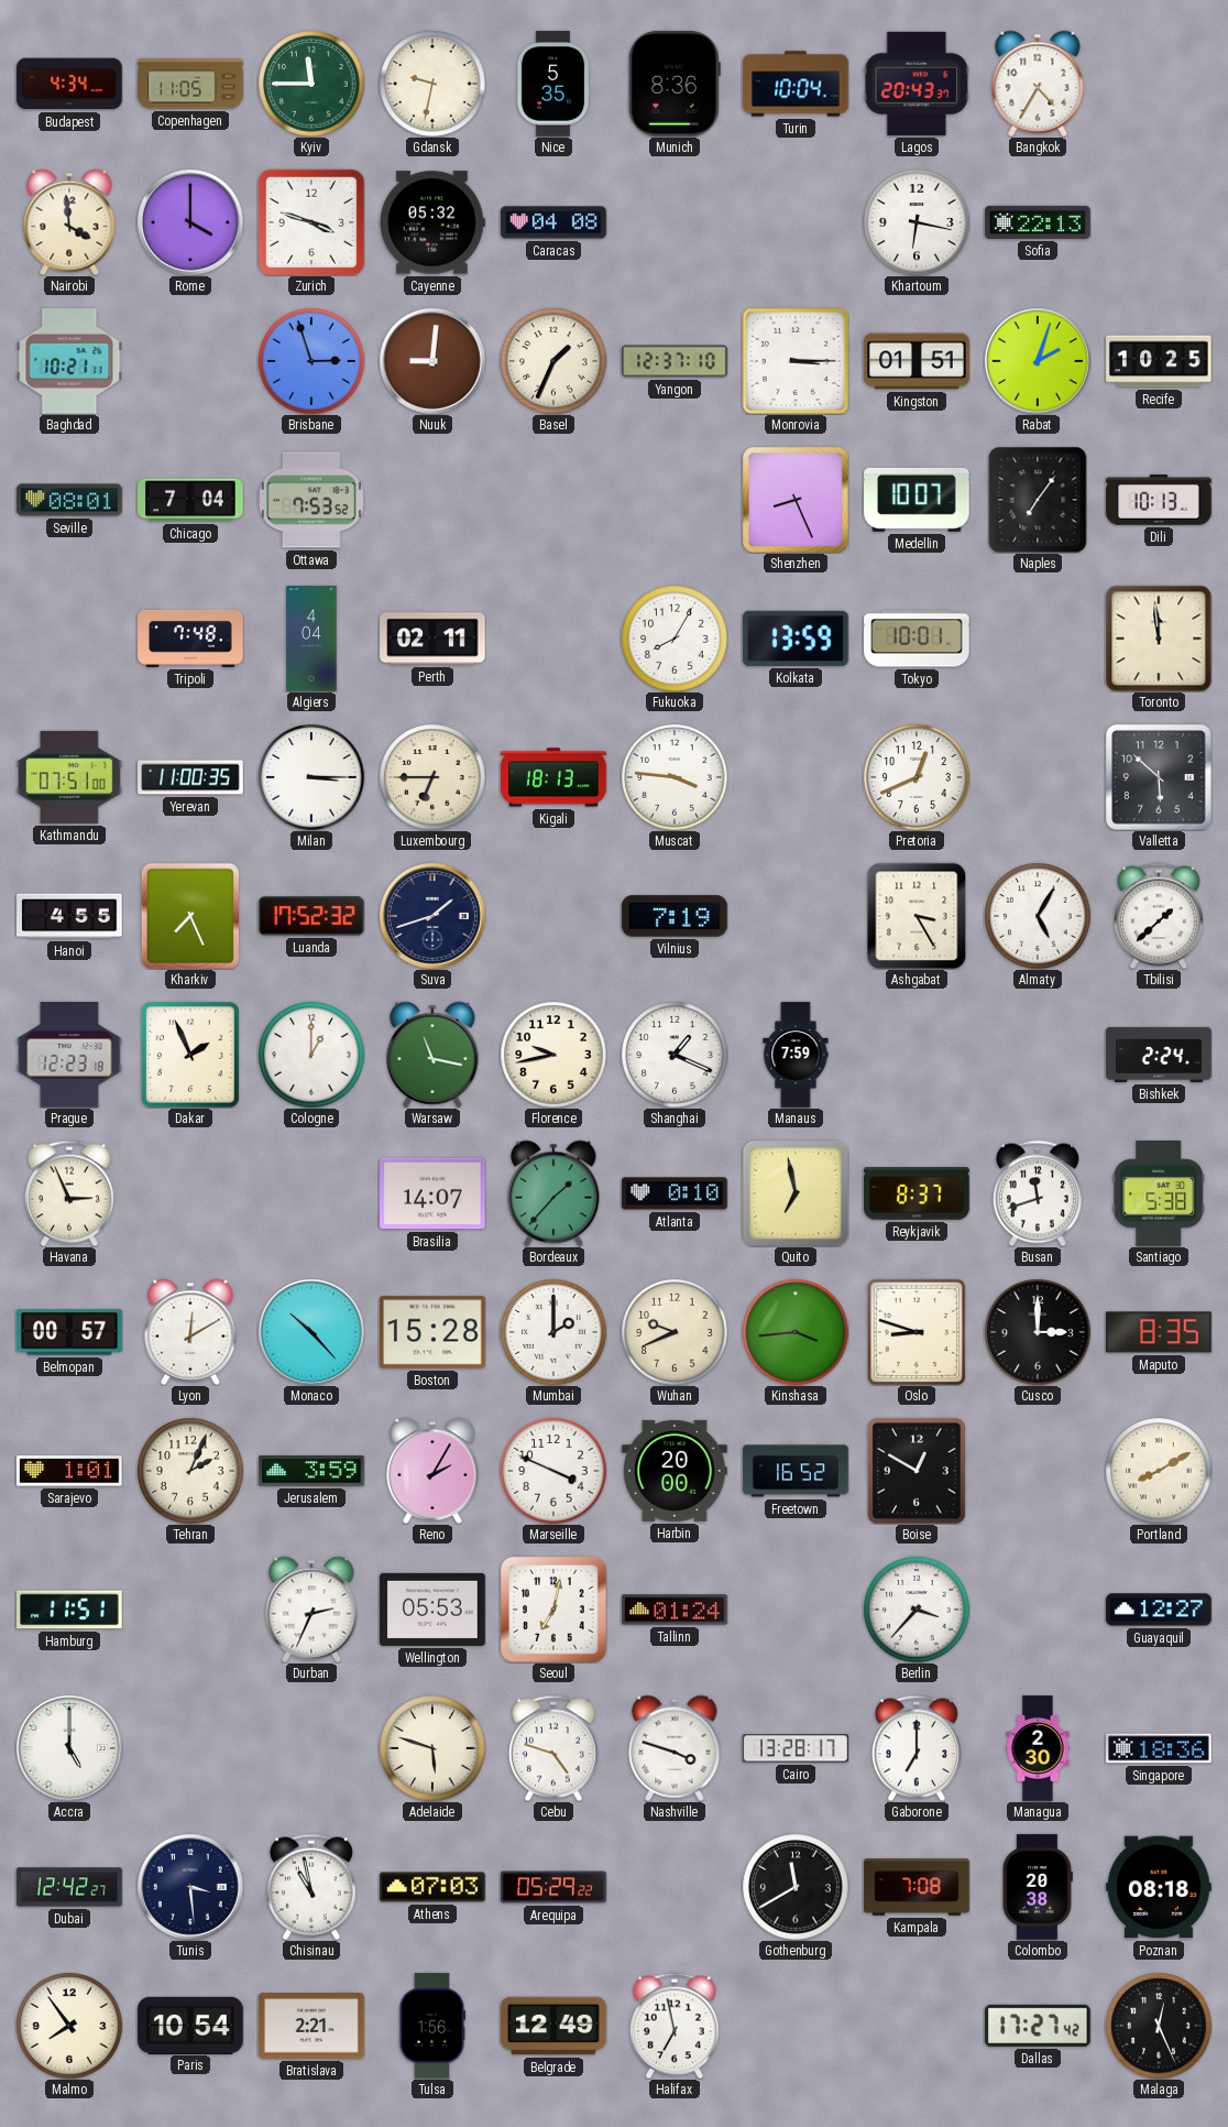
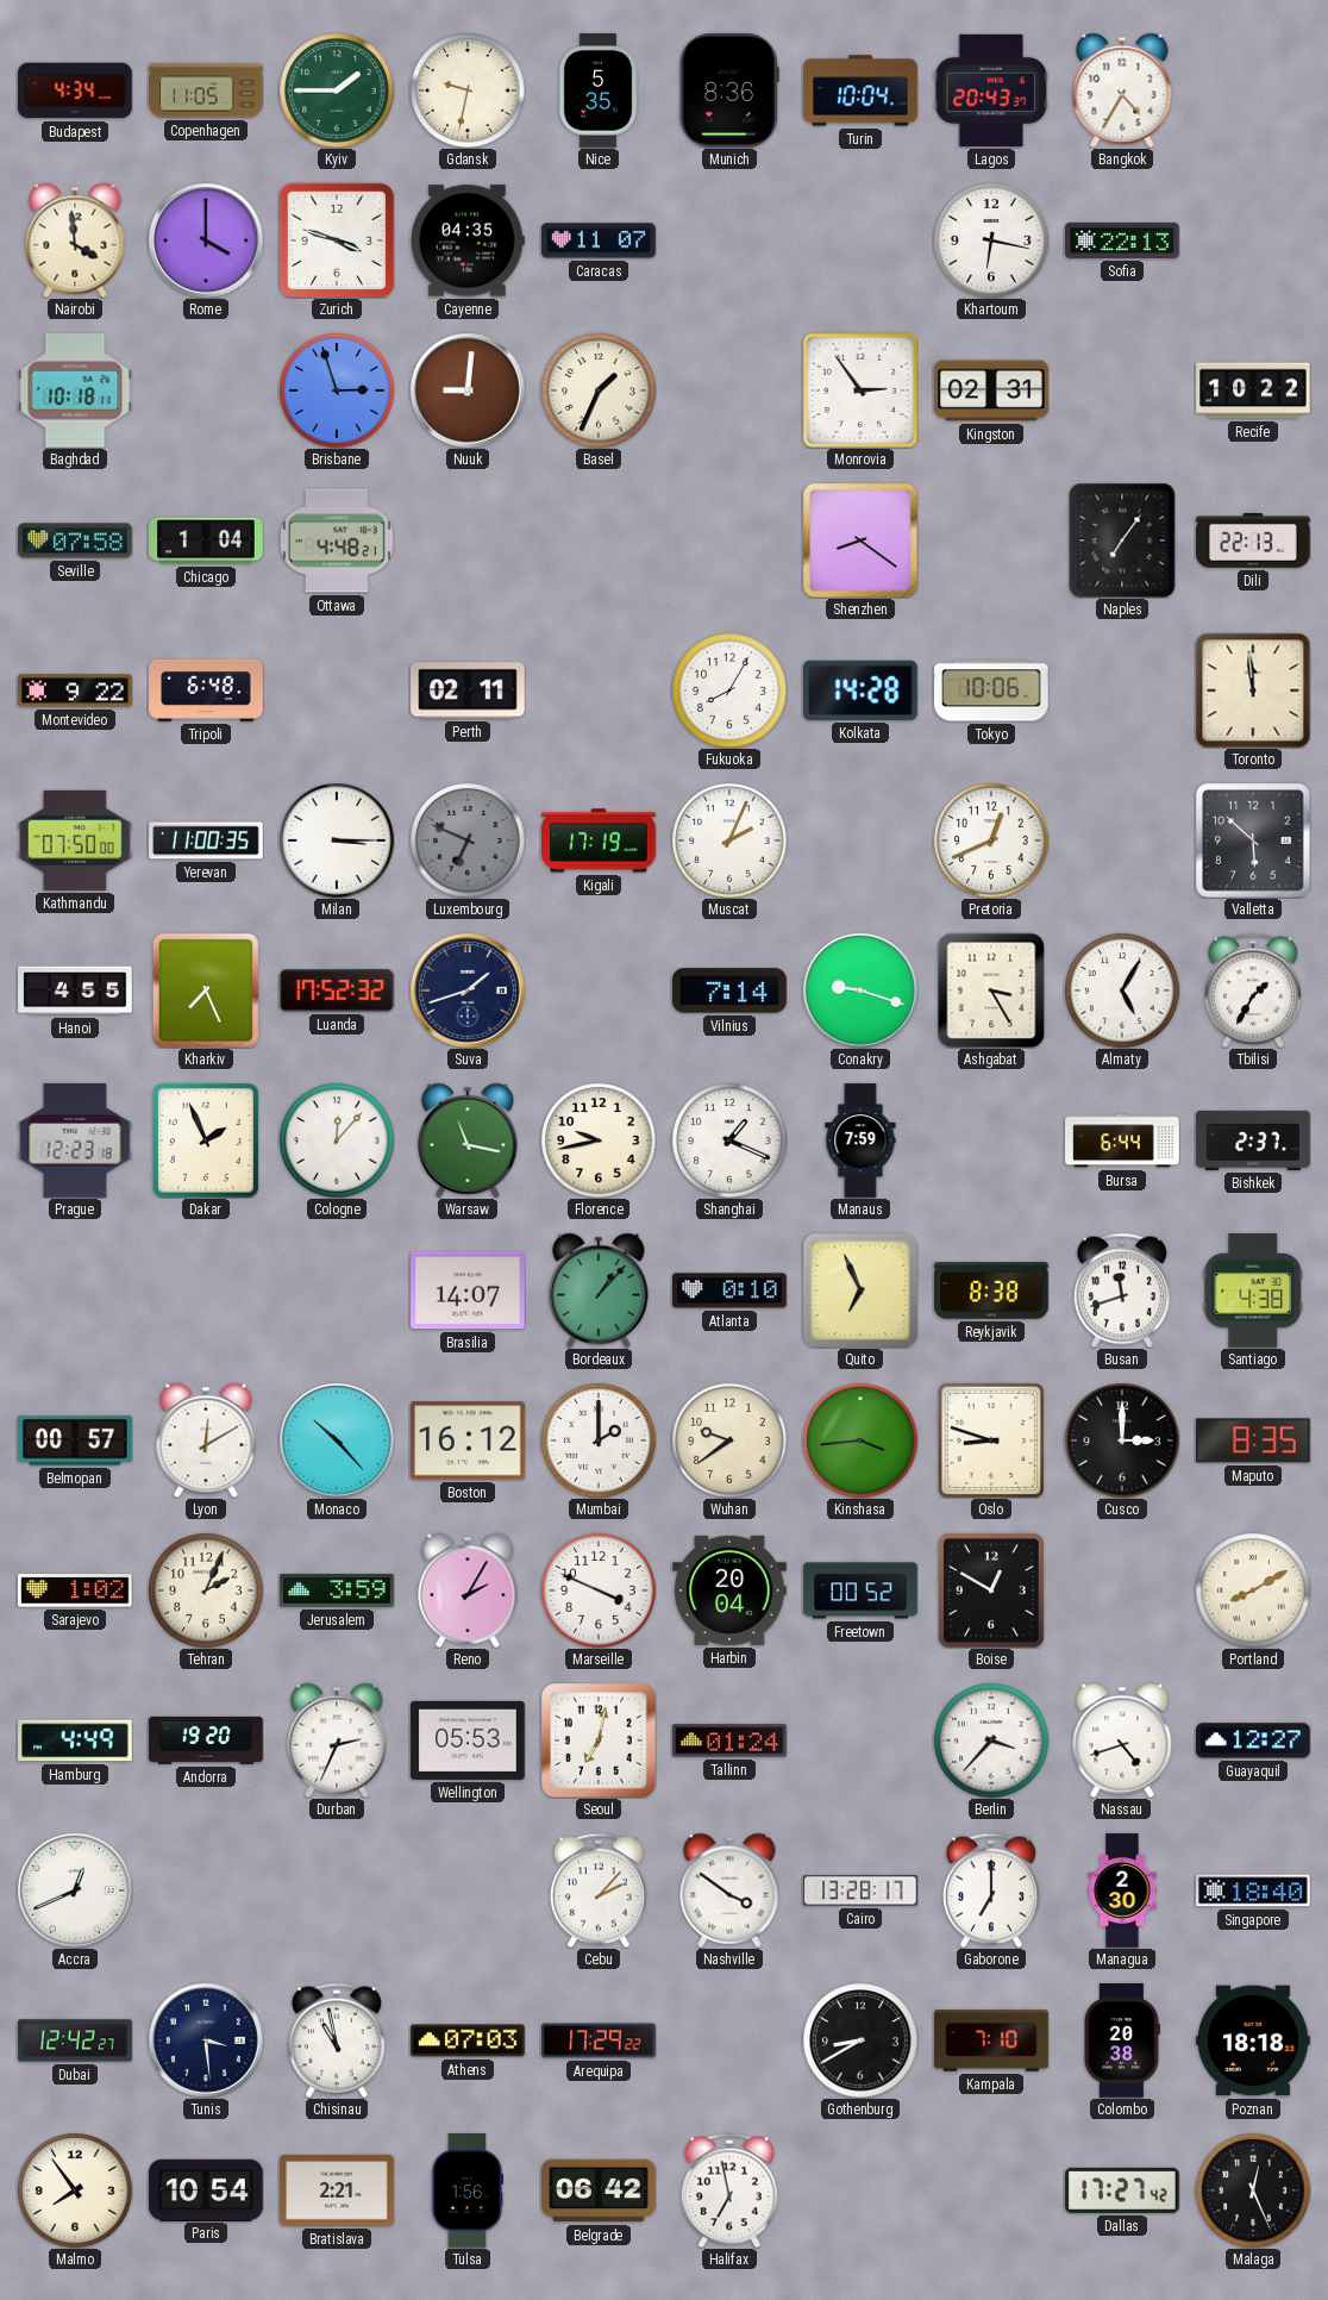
Kyiv: 11:45 -> 1:45 (337, 90)
Cayenne: 05:32 -> 04:35 (469, 240)
Caracas: 04:08 -> 11:07 (599, 240)
Baghdad: 10:21 -> 10:18 (75, 390)
Yangon: 12:37 -> none (675, 361)
Monrovia: 3:15 -> 2:54 (860, 390)
Kingston: 01:51 -> 02:31 (991, 390)
Rabat: 2:03 -> none (1039, 362)
Recife: 10:25 -> 10:22 (1253, 390)
Seville: 08:01 -> 07:58 (75, 540)
Chicago: 7:04 -> 1:04 (206, 540)
Ottawa: 7:53 -> 4:48 (337, 540)
Shenzhen: 8:26 -> 8:21 (862, 542)
Medellin: 10:07 -> none (917, 500)
Dili: 10:13 -> 22:13 (1253, 542)
Montevideo: none -> 9:22 (75, 690)
Tripoli: 7:48 -> 6:48 (206, 690)
Algiers: 4:04 -> none (311, 639)
Kolkata: 13:59 -> 14:28 (862, 690)
Tokyo: 10:01 -> 10:06 (991, 690)
Kathmandu: 07:51 -> 07:50 (75, 840)
Luxembourg: 6:45 -> 6:49 (468, 840)
Luxembourg dial: cream -> grey (468, 840)
Kigali: 18:13 -> 17:19 (599, 840)
Muscat: 3:46 -> 2:04 (729, 840)
Vilnius: 7:19 -> 7:14 (729, 990)
Conakry: none -> 9:18 (862, 992)
Tbilisi: 1:38 -> 1:35 (1253, 990)
Cologne: 1:00 -> 12:07 (337, 1140)
Bursa: none -> 6:44 (1122, 1140)
Bishkek: 2:24 -> 2:37 (1253, 1140)
Havana: 2:56 -> none (69, 1193)
Bordeaux: 1:37 -> 1:07 (599, 1290)
Quito: 6:58 -> 6:56 (859, 1289)
Reykjavik: 8:37 -> 8:38 (991, 1290)
Santiago: 5:38 -> 4:38 (1253, 1290)
Boston: 15:28 -> 16:12 (468, 1440)
Wuhan: 9:41 -> 9:39 (729, 1440)
Sarajevo: 1:01 -> 1:02 (75, 1590)
Harbin: 20:00 -> 20:04 (729, 1590)
Freetown: 16:52 -> 00:52 (860, 1590)
Hamburg: 11:51 -> 4:49 (75, 1740)
Andorra: none -> 19:20 (206, 1740)
Nassau: none -> 4:42 (1122, 1740)
Accra: 5:00 -> 12:41 (76, 1892)
Adelaide: 5:48 -> none (432, 1748)
Cebu: 4:48 -> 2:07 (599, 1890)
Nashville: 3:48 -> 3:51 (729, 1890)
Singapore: 18:36 -> 18:40 (1253, 1890)
Arequipa: 05:29 -> 17:29 (599, 2040)
Gothenburg: 11:40 -> 8:40 (860, 2040)
Kampala: 7:08 -> 7:10 (991, 2040)
Poznan: 08:18 -> 18:18 (1253, 2040)
Belgrade: 12:49 -> 06:42 (599, 2190)
